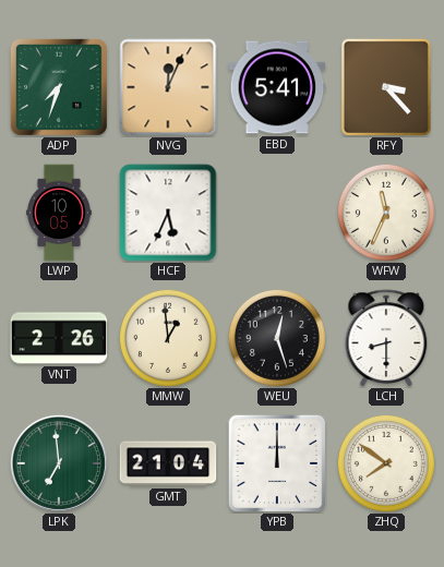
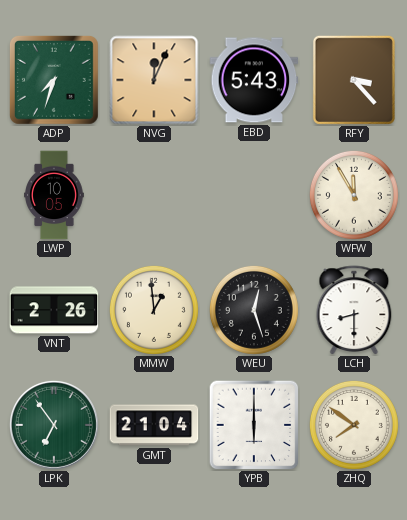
EBD: 5:41 -> 5:43 (254, 80)
HCF: 5:34 -> none (168, 213)
WFW: 11:34 -> 11:55 (354, 195)
LPK: 6:59 -> 6:54 (54, 425)
YPB: 12:00 -> 6:00 (254, 425)
